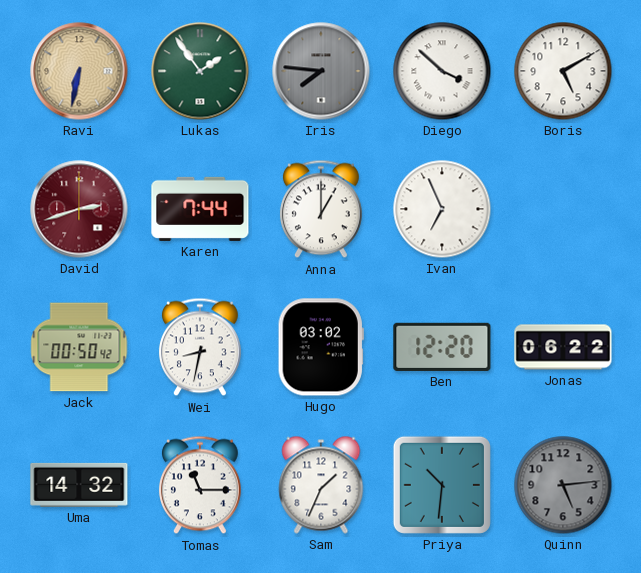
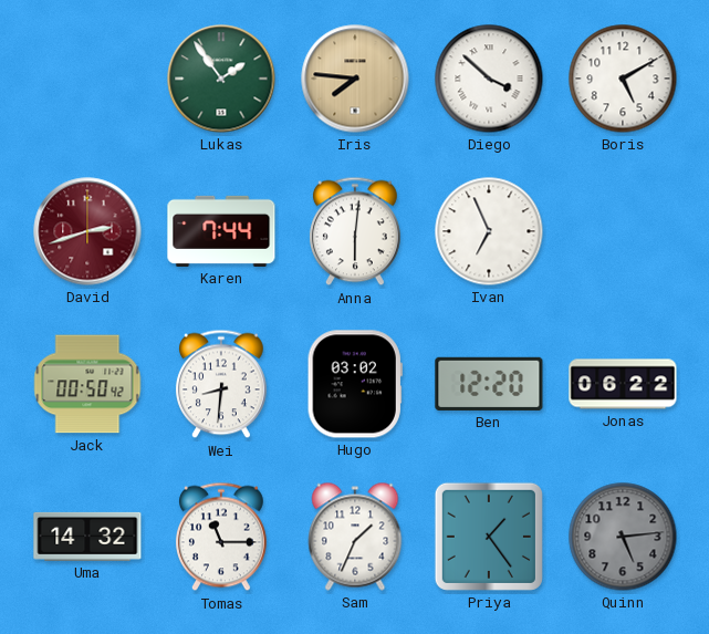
Ravi: 6:32 -> none (79, 71)
Iris dial: grey -> champagne (355, 79)
Anna: 1:00 -> 6:01 (355, 231)
Wei: 8:32 -> 8:31 (221, 384)
Priya: 10:31 -> 1:24 (489, 537)
